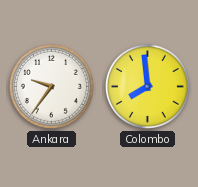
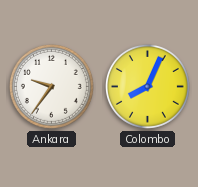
Colombo: 7:59 -> 8:04 (147, 86)
